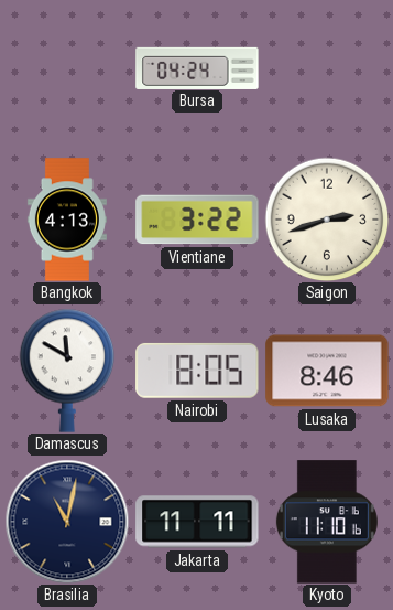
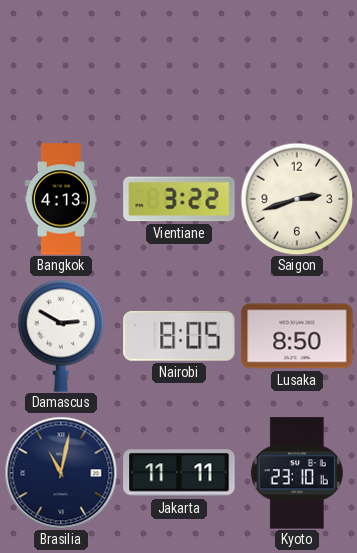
Bursa: 04:24 -> none (197, 67)
Damascus: 11:50 -> 2:50 (61, 336)
Lusaka: 8:46 -> 8:50 (297, 336)
Kyoto: 11:10 -> 23:10 (297, 473)
